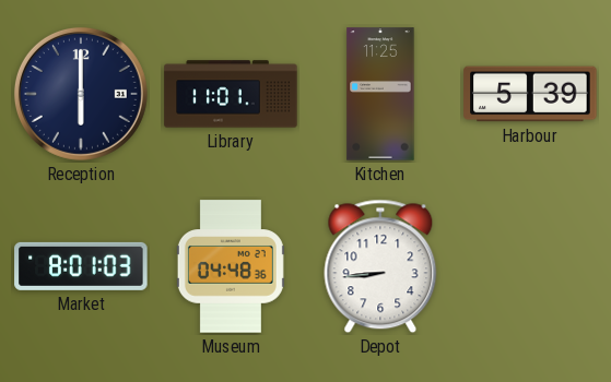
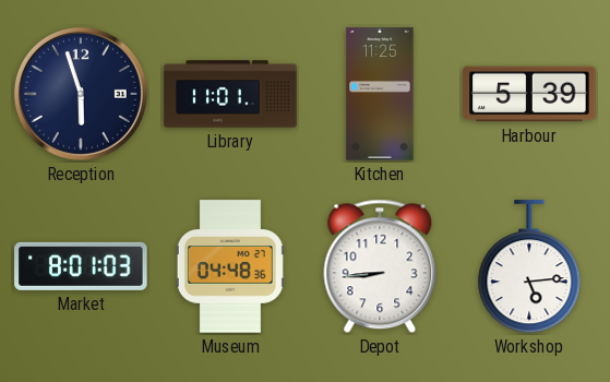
Reception: 6:00 -> 5:57 (81, 94)
Workshop: none -> 5:14 (529, 267)
